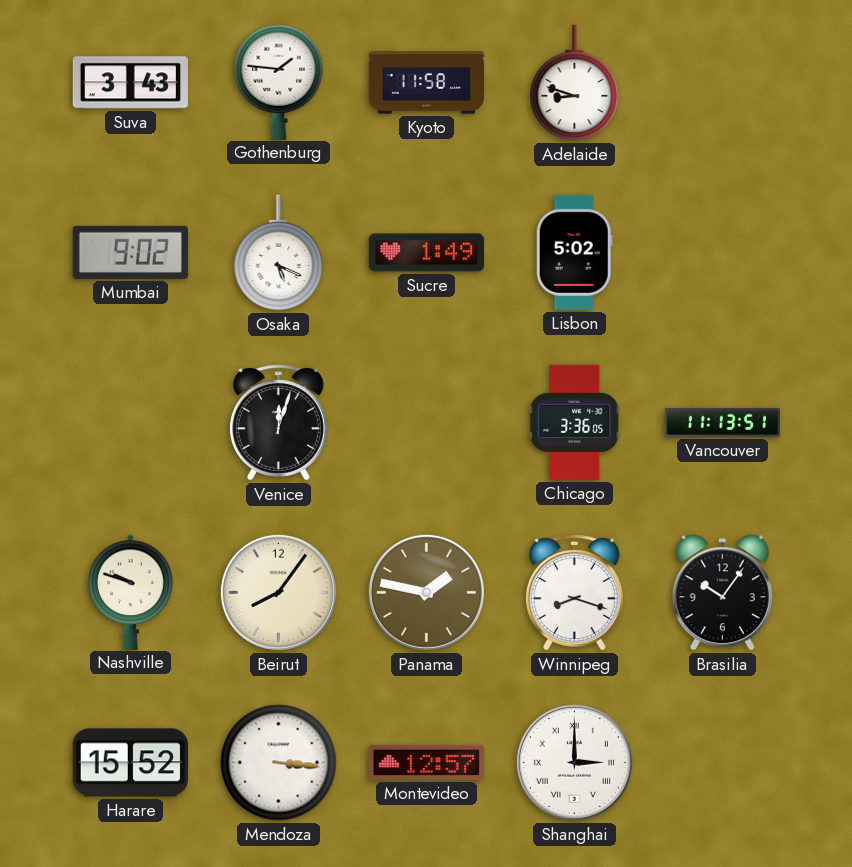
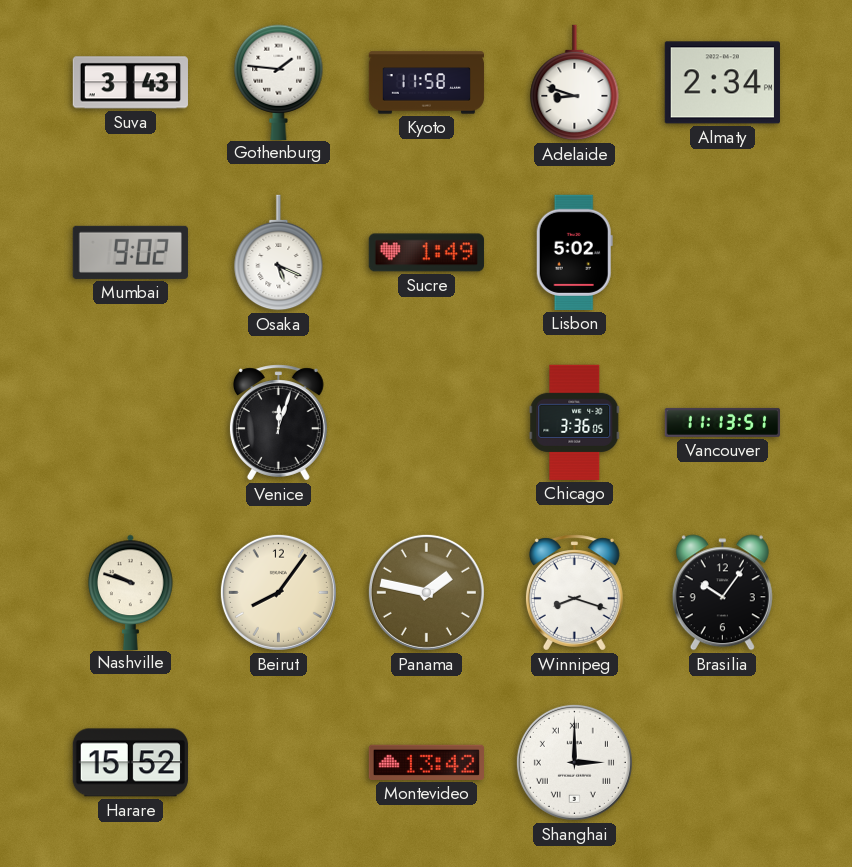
Almaty: none -> 2:34 (722, 83)
Mendoza: 3:16 -> none (279, 763)
Montevideo: 12:57 -> 13:42 (426, 762)
